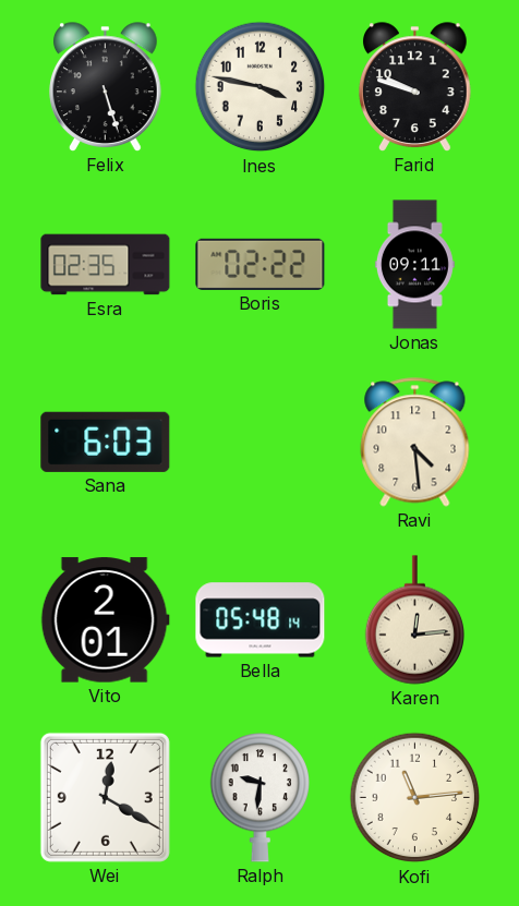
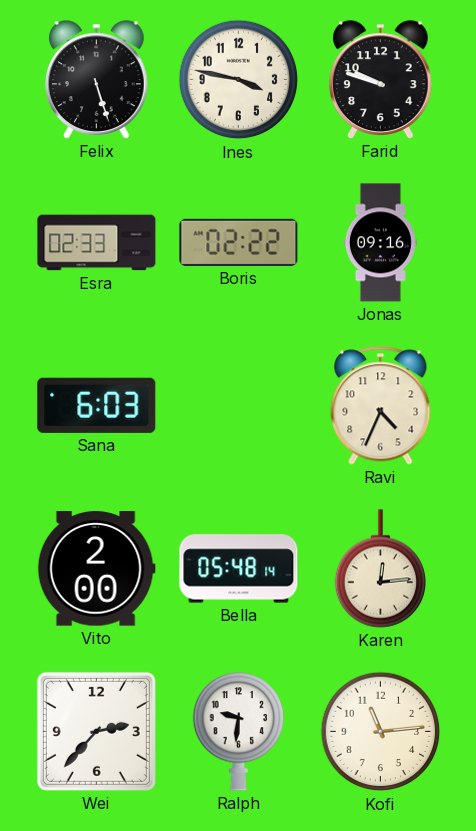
Esra: 02:35 -> 02:33 (97, 243)
Jonas: 09:11 -> 09:16 (380, 243)
Ravi: 4:29 -> 4:34 (381, 406)
Vito: 2:01 -> 2:00 (96, 569)
Wei: 12:20 -> 2:37 (96, 731)
